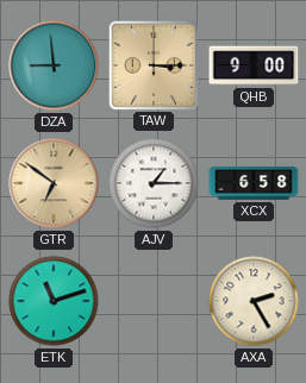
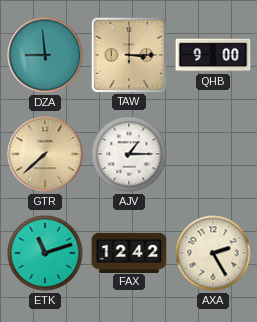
GTR: 6:51 -> 7:38 (45, 154)
XCX: 6:58 -> none (254, 183)
FAX: none -> 12:42 (129, 252)
